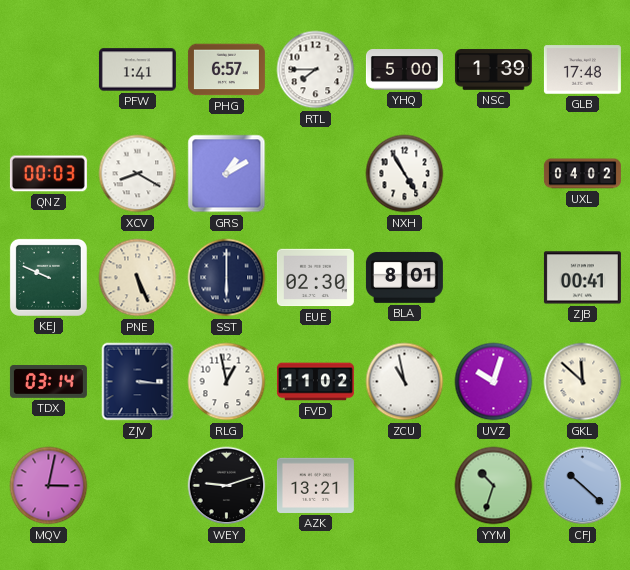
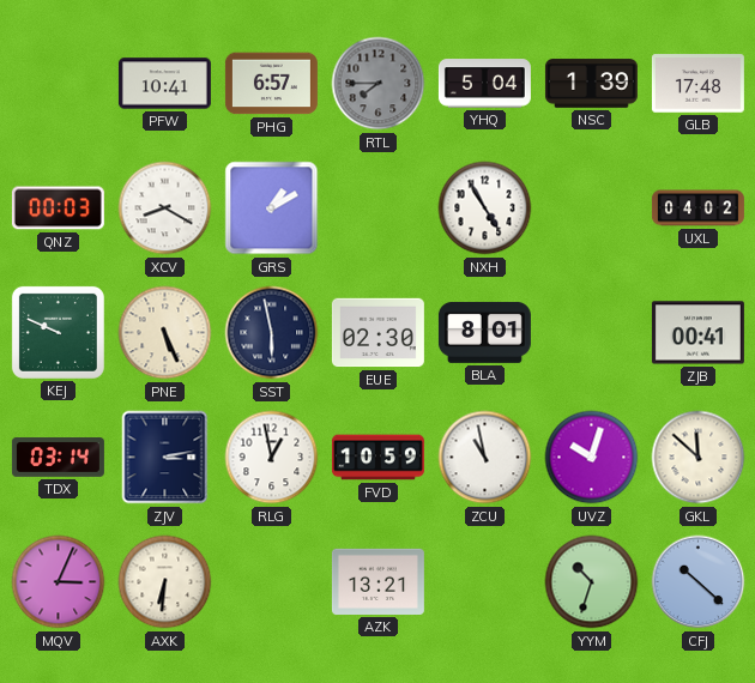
PFW: 1:41 -> 10:41 (164, 84)
RTL dial: white -> grey (379, 84)
YHQ: 5:00 -> 5:04 (484, 84)
SST: 6:00 -> 5:58 (272, 333)
ZJV: 3:16 -> 3:13 (165, 458)
FVD: 11:02 -> 10:59 (377, 458)
MQV: 3:02 -> 3:04 (59, 582)
AXK: none -> 6:31 (165, 582)
WEY: 9:12 -> none (227, 486)
